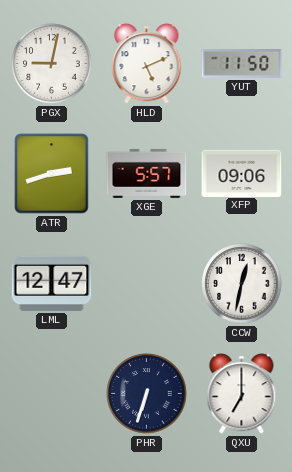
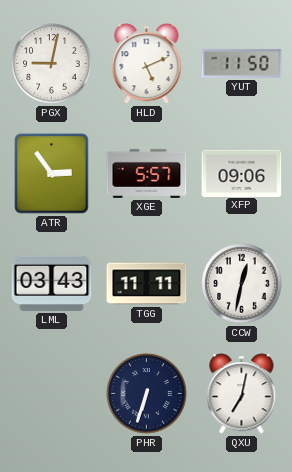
ATR: 2:42 -> 2:54 (52, 174)
LML: 12:47 -> 03:43 (52, 283)
TGG: none -> 11:11 (147, 284)
QXU: 7:00 -> 7:02 (242, 394)
